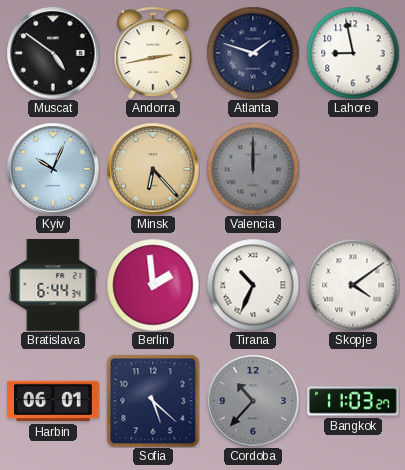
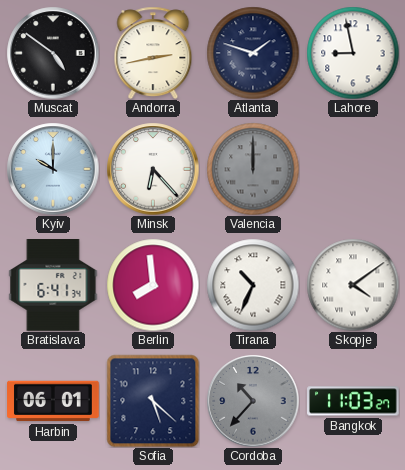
Kyiv: 10:04 -> 10:00 (53, 169)
Minsk dial: champagne -> white (153, 169)
Bratislava: 6:44 -> 6:41 (53, 286)
Berlin: 1:59 -> 7:59 (153, 285)
